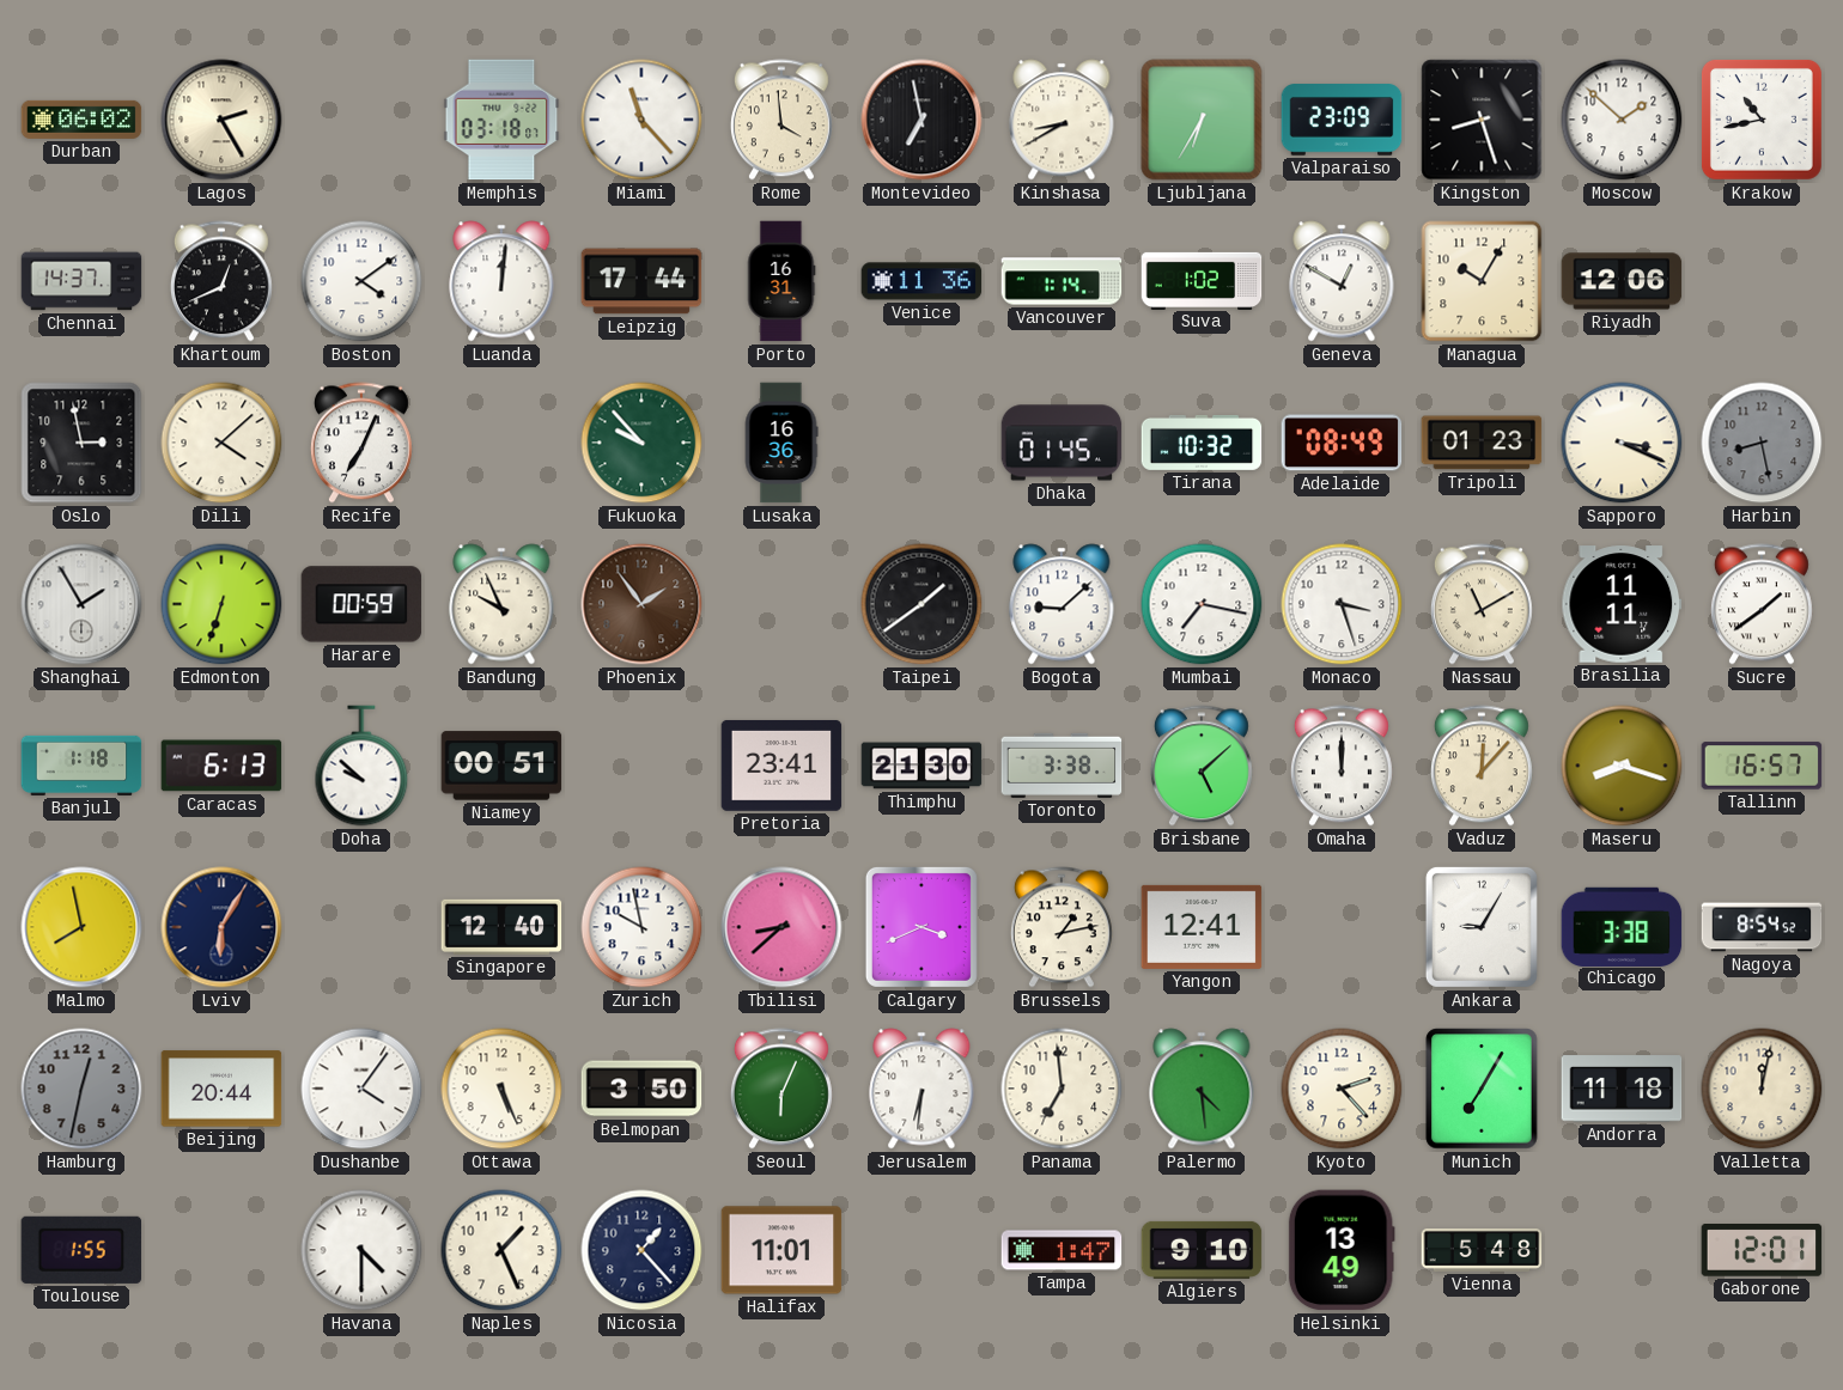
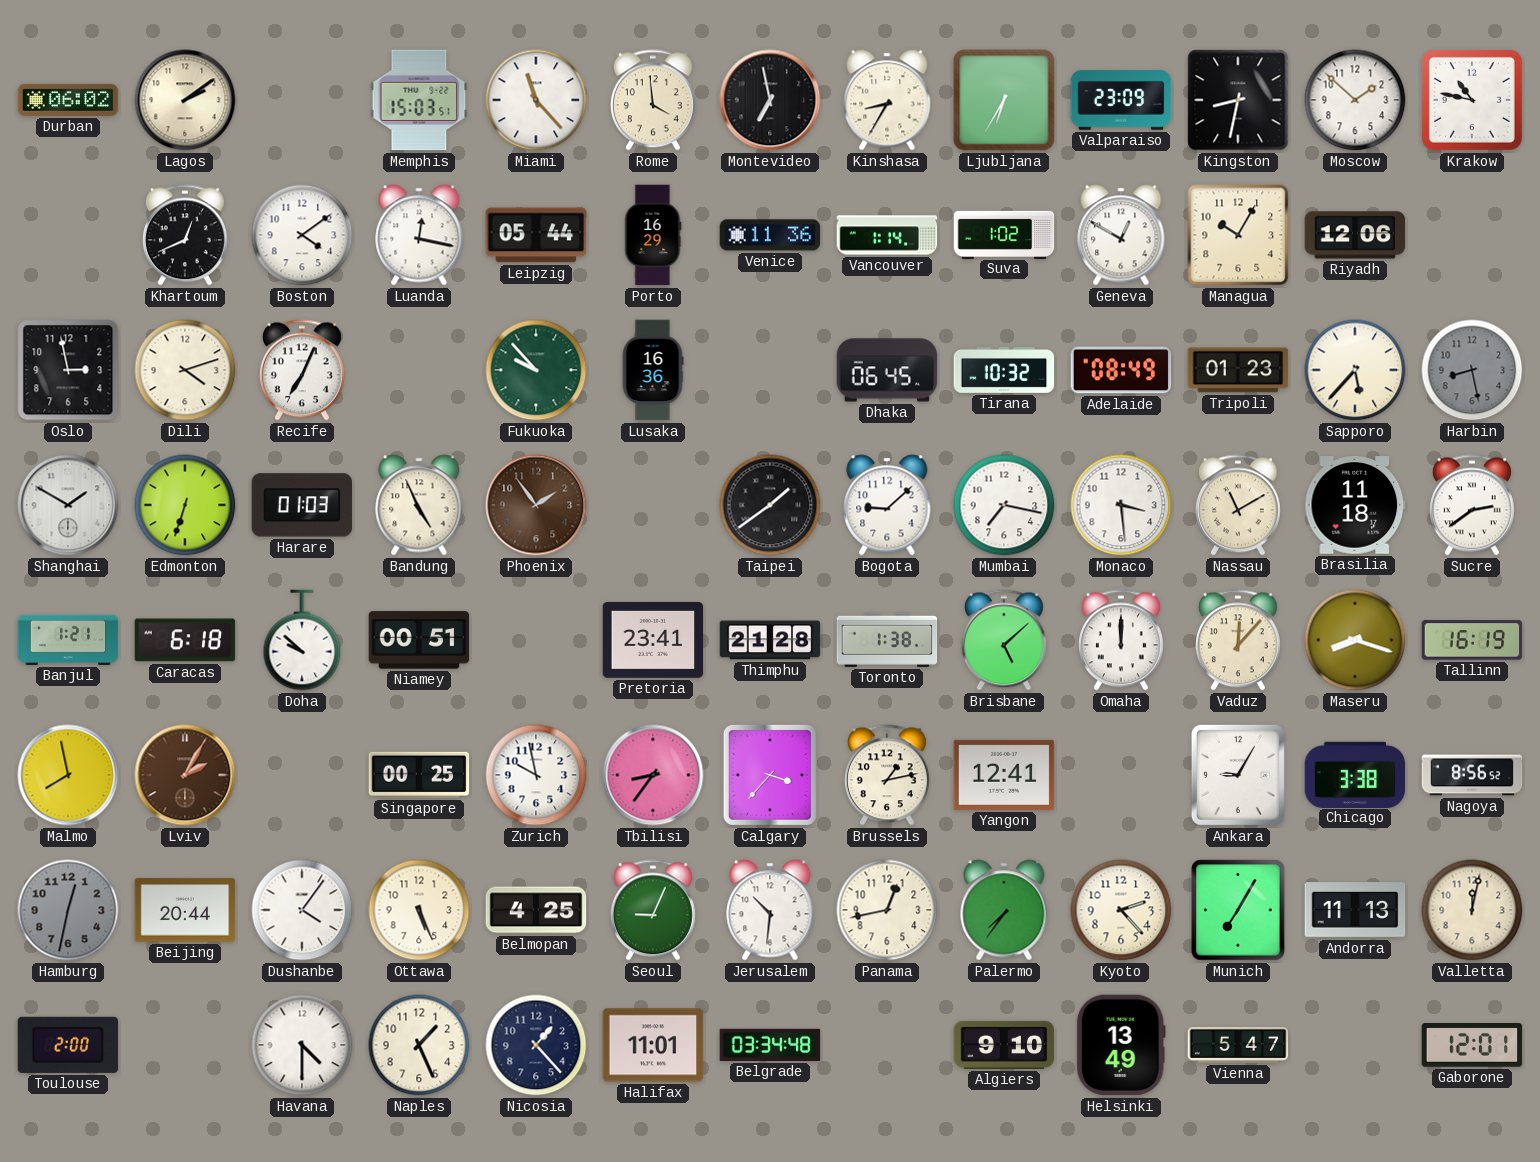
Lagos: 2:25 -> 2:09 (185, 100)
Memphis: 03:18 -> 15:03 (419, 100)
Kinshasa: 8:40 -> 8:35 (887, 100)
Kingston: 8:27 -> 8:32 (1238, 100)
Krakow: 10:43 -> 10:47 (1472, 100)
Chennai: 14:37 -> none (81, 281)
Luanda: 12:01 -> 12:17 (419, 235)
Leipzig: 17:44 -> 05:44 (536, 235)
Porto: 16:31 -> 16:29 (653, 235)
Dili: 4:08 -> 4:12 (185, 370)
Dhaka: 01:45 -> 06:45 (887, 370)
Sapporo: 3:19 -> 5:37 (1355, 370)
Shanghai: 1:55 -> 1:50 (68, 505)
Harare: 00:59 -> 01:03 (302, 505)
Bandung: 9:56 -> 4:56 (419, 505)
Monaco: 3:27 -> 3:29 (1121, 505)
Brasilia: 11:11 -> 11:18 (1355, 505)
Sucre: 1:39 -> 2:39 (1472, 505)
Banjul: 1:18 -> 1:21 (68, 640)
Caracas: 6:13 -> 6:18 (185, 640)
Thimphu: 21:30 -> 21:28 (770, 640)
Toronto: 3:38 -> 1:38 (887, 640)
Tallinn: 16:57 -> 16:19 (1472, 640)
Lviv: 6:05 -> 2:05 (185, 775)
Lviv dial: navy -> brown (185, 775)
Singapore: 12:40 -> 00:25 (419, 775)
Tbilisi: 8:38 -> 8:36 (653, 775)
Calgary: 3:41 -> 3:37 (770, 775)
Nagoya: 8:54 -> 8:56 (1472, 775)
Belmopan: 3:50 -> 4:25 (536, 910)
Seoul: 6:04 -> 9:04 (653, 910)
Jerusalem: 6:31 -> 10:31 (770, 910)
Panama: 6:59 -> 12:43 (887, 910)
Palermo: 4:29 -> 7:36 (1004, 910)
Andorra: 11:18 -> 11:13 (1355, 910)
Toulouse: 1:55 -> 2:00 (68, 1045)
Belgrade: none -> 03:34 (770, 1045)
Tampa: 1:47 -> none (1062, 1250)
Vienna: 5:48 -> 5:47 (1238, 1045)
